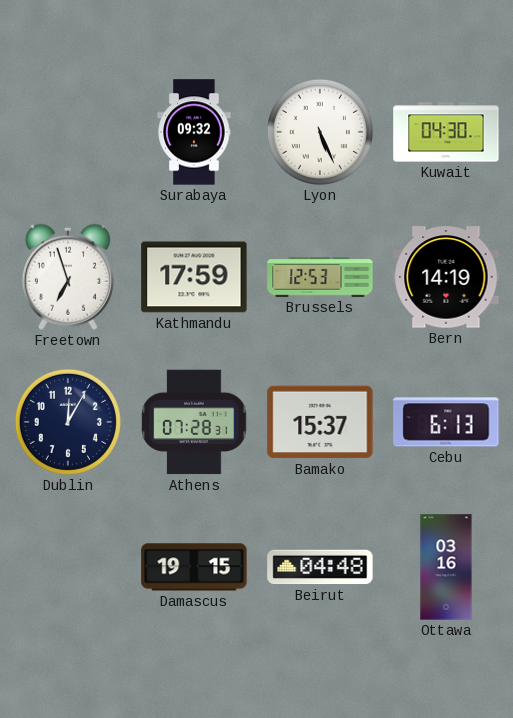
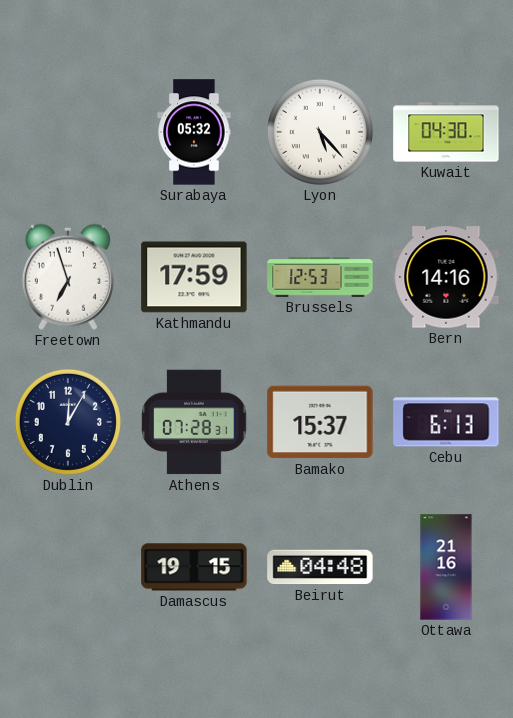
Surabaya: 09:32 -> 05:32 (194, 132)
Lyon: 5:26 -> 5:23 (320, 132)
Bern: 14:19 -> 14:16 (446, 277)
Ottawa: 03:16 -> 21:16 (446, 567)
